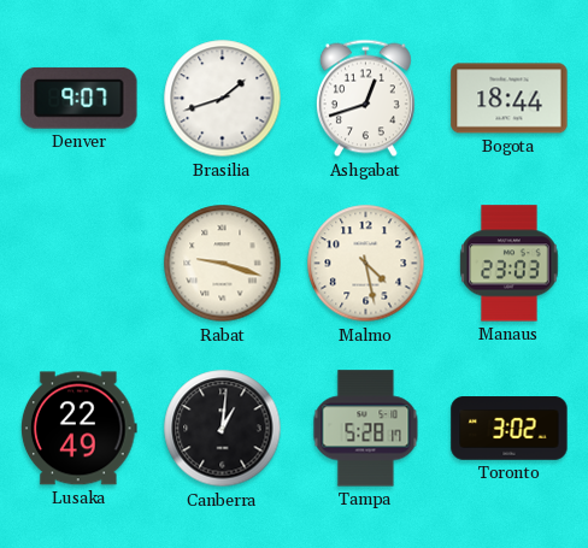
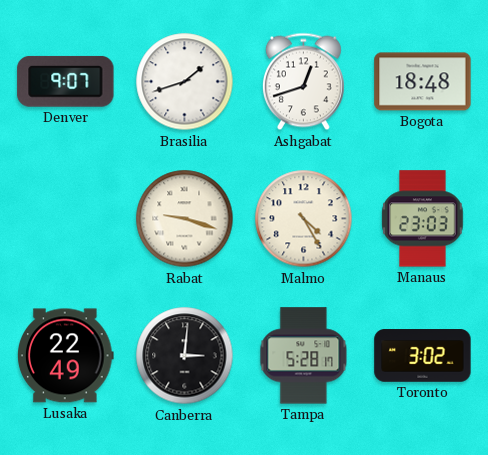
Bogota: 18:44 -> 18:48 (423, 82)
Malmo: 4:28 -> 4:25 (304, 219)
Canberra: 1:01 -> 3:01 (185, 356)
